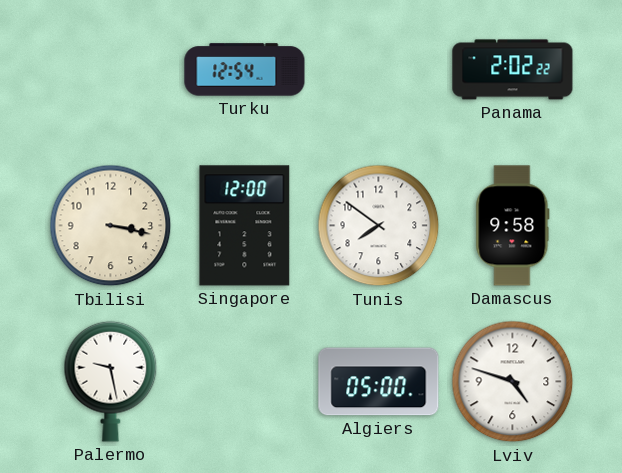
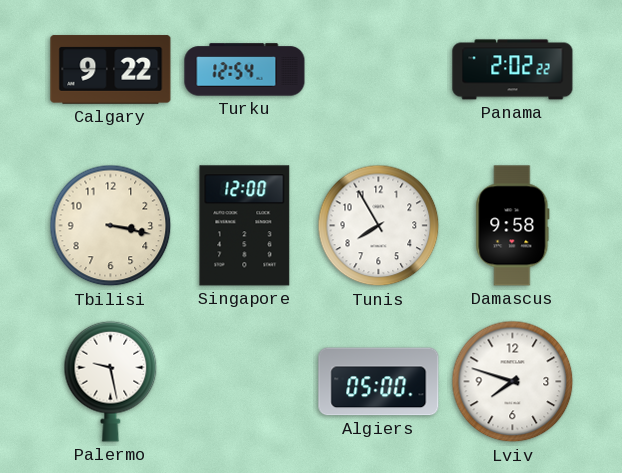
Calgary: none -> 9:22 (111, 70)
Tunis: 7:51 -> 7:55 (379, 226)
Lviv: 4:48 -> 7:48 (513, 382)
